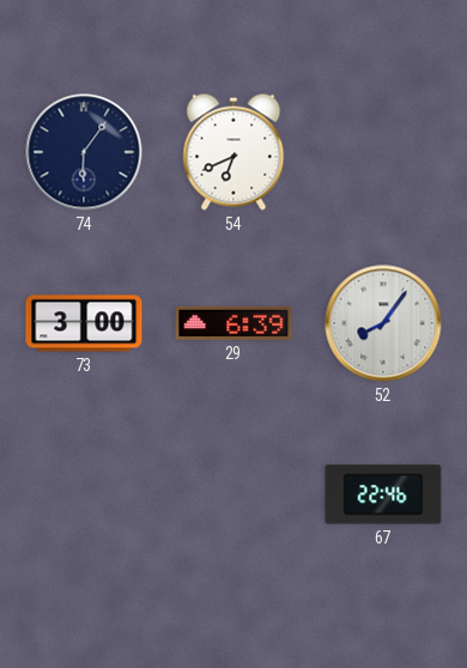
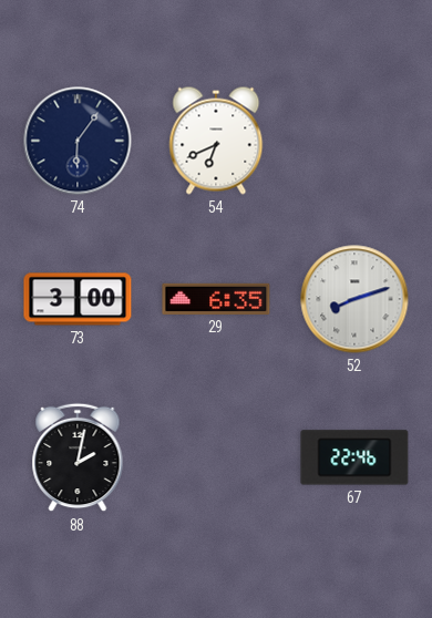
29: 6:39 -> 6:35 (216, 299)
52: 8:06 -> 8:12 (354, 299)
88: none -> 2:02 (78, 457)
